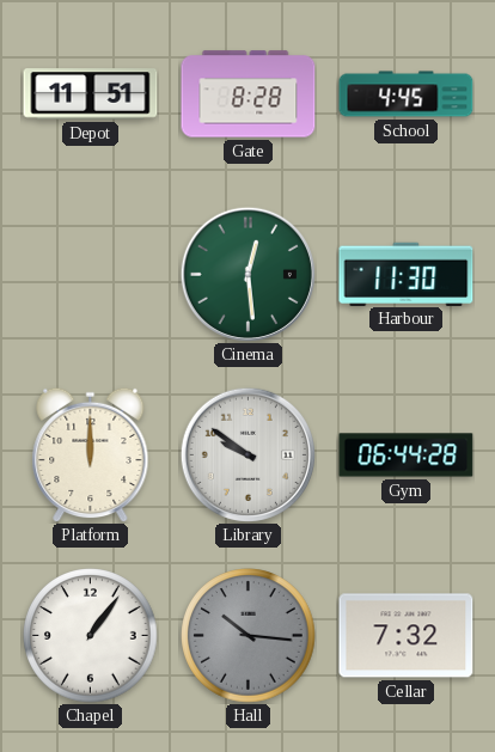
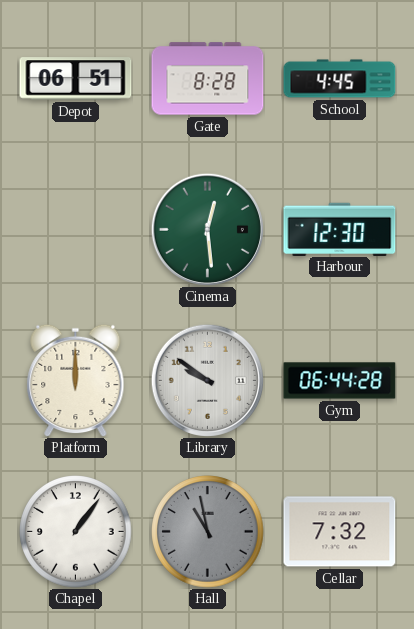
Depot: 11:51 -> 06:51 (76, 79)
Harbour: 11:30 -> 12:30 (340, 229)
Hall: 10:16 -> 10:58 (208, 532)
